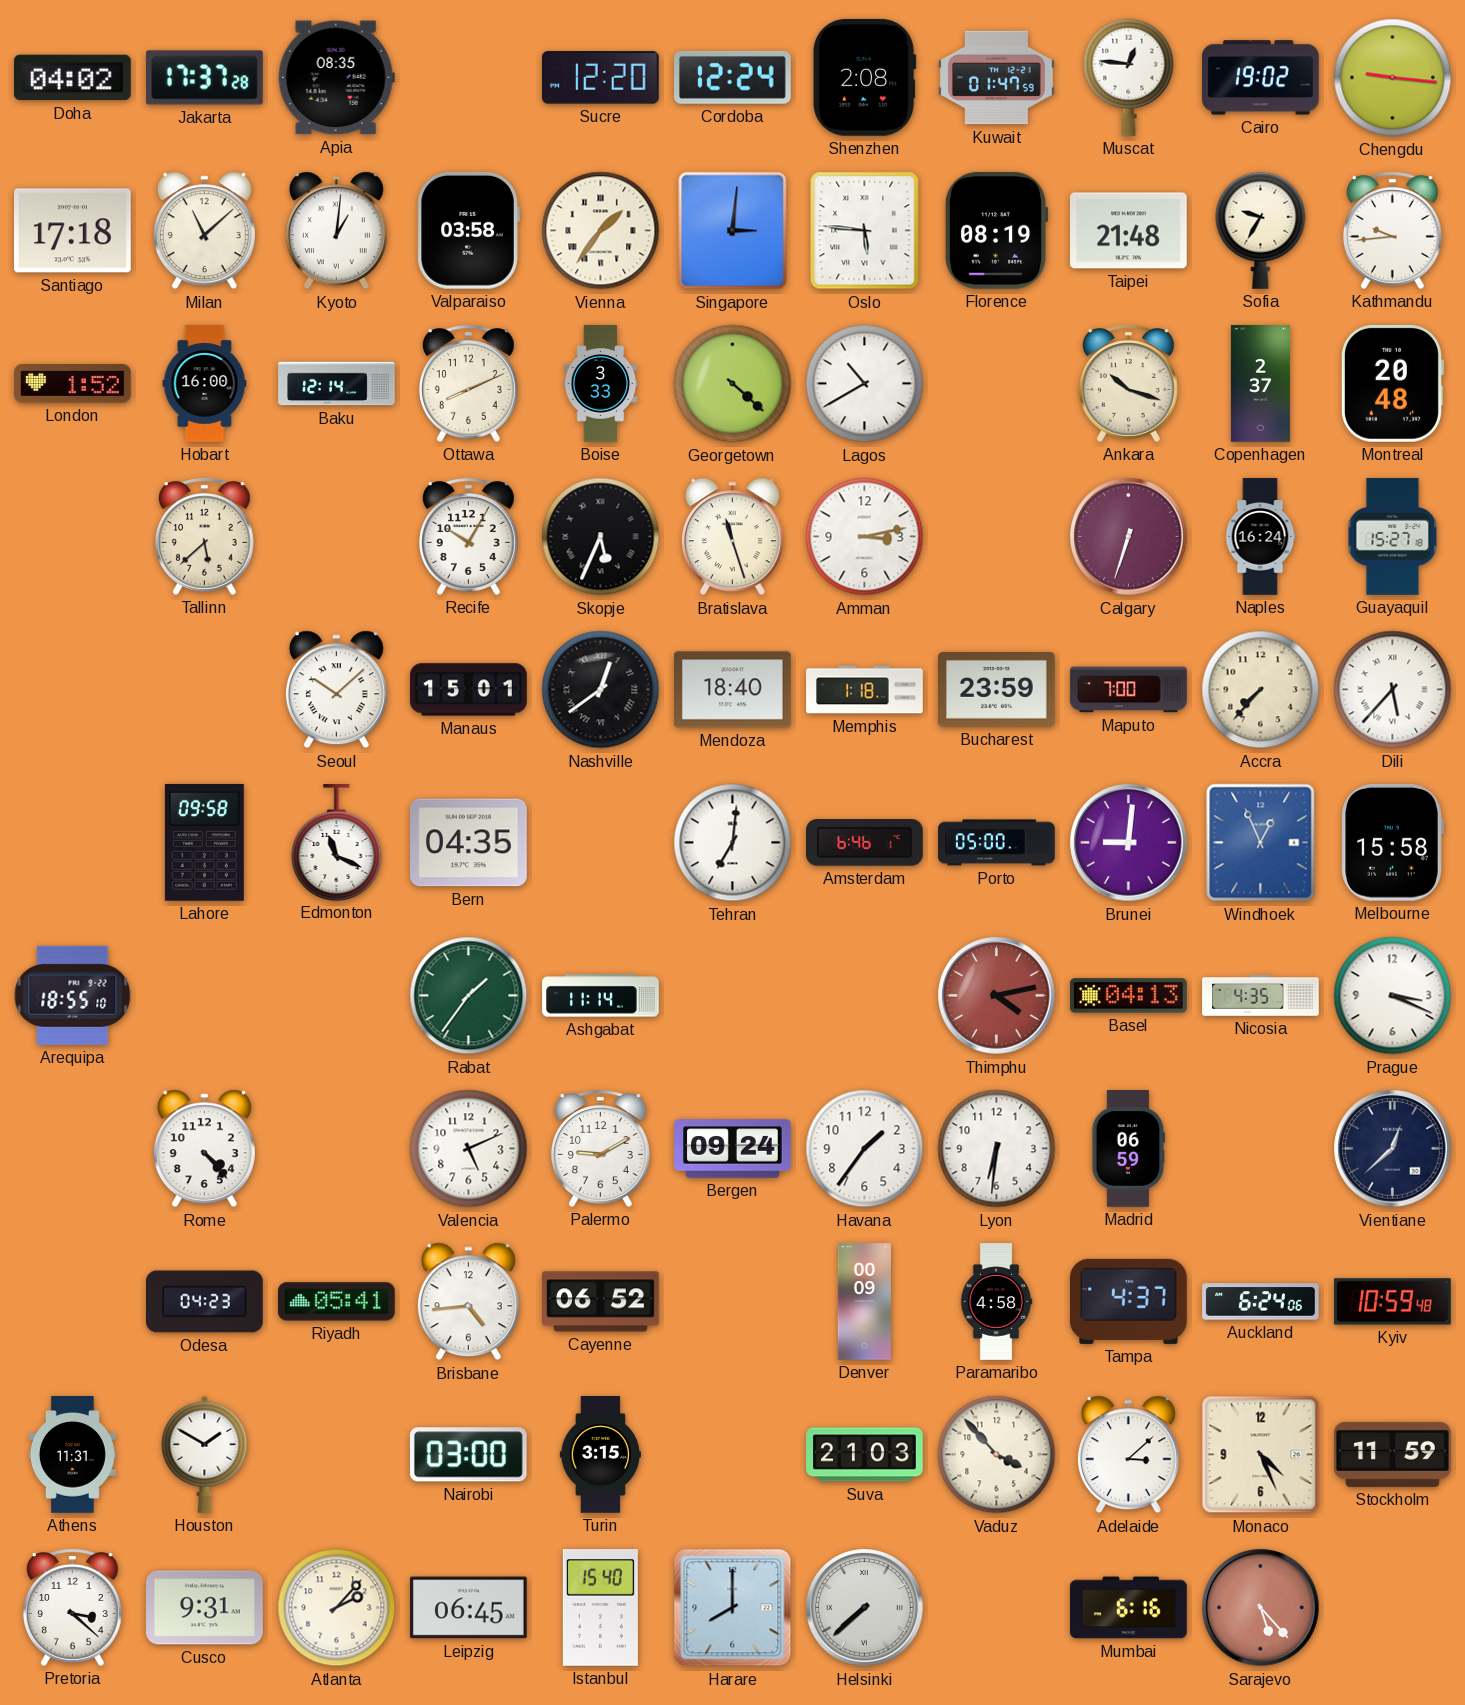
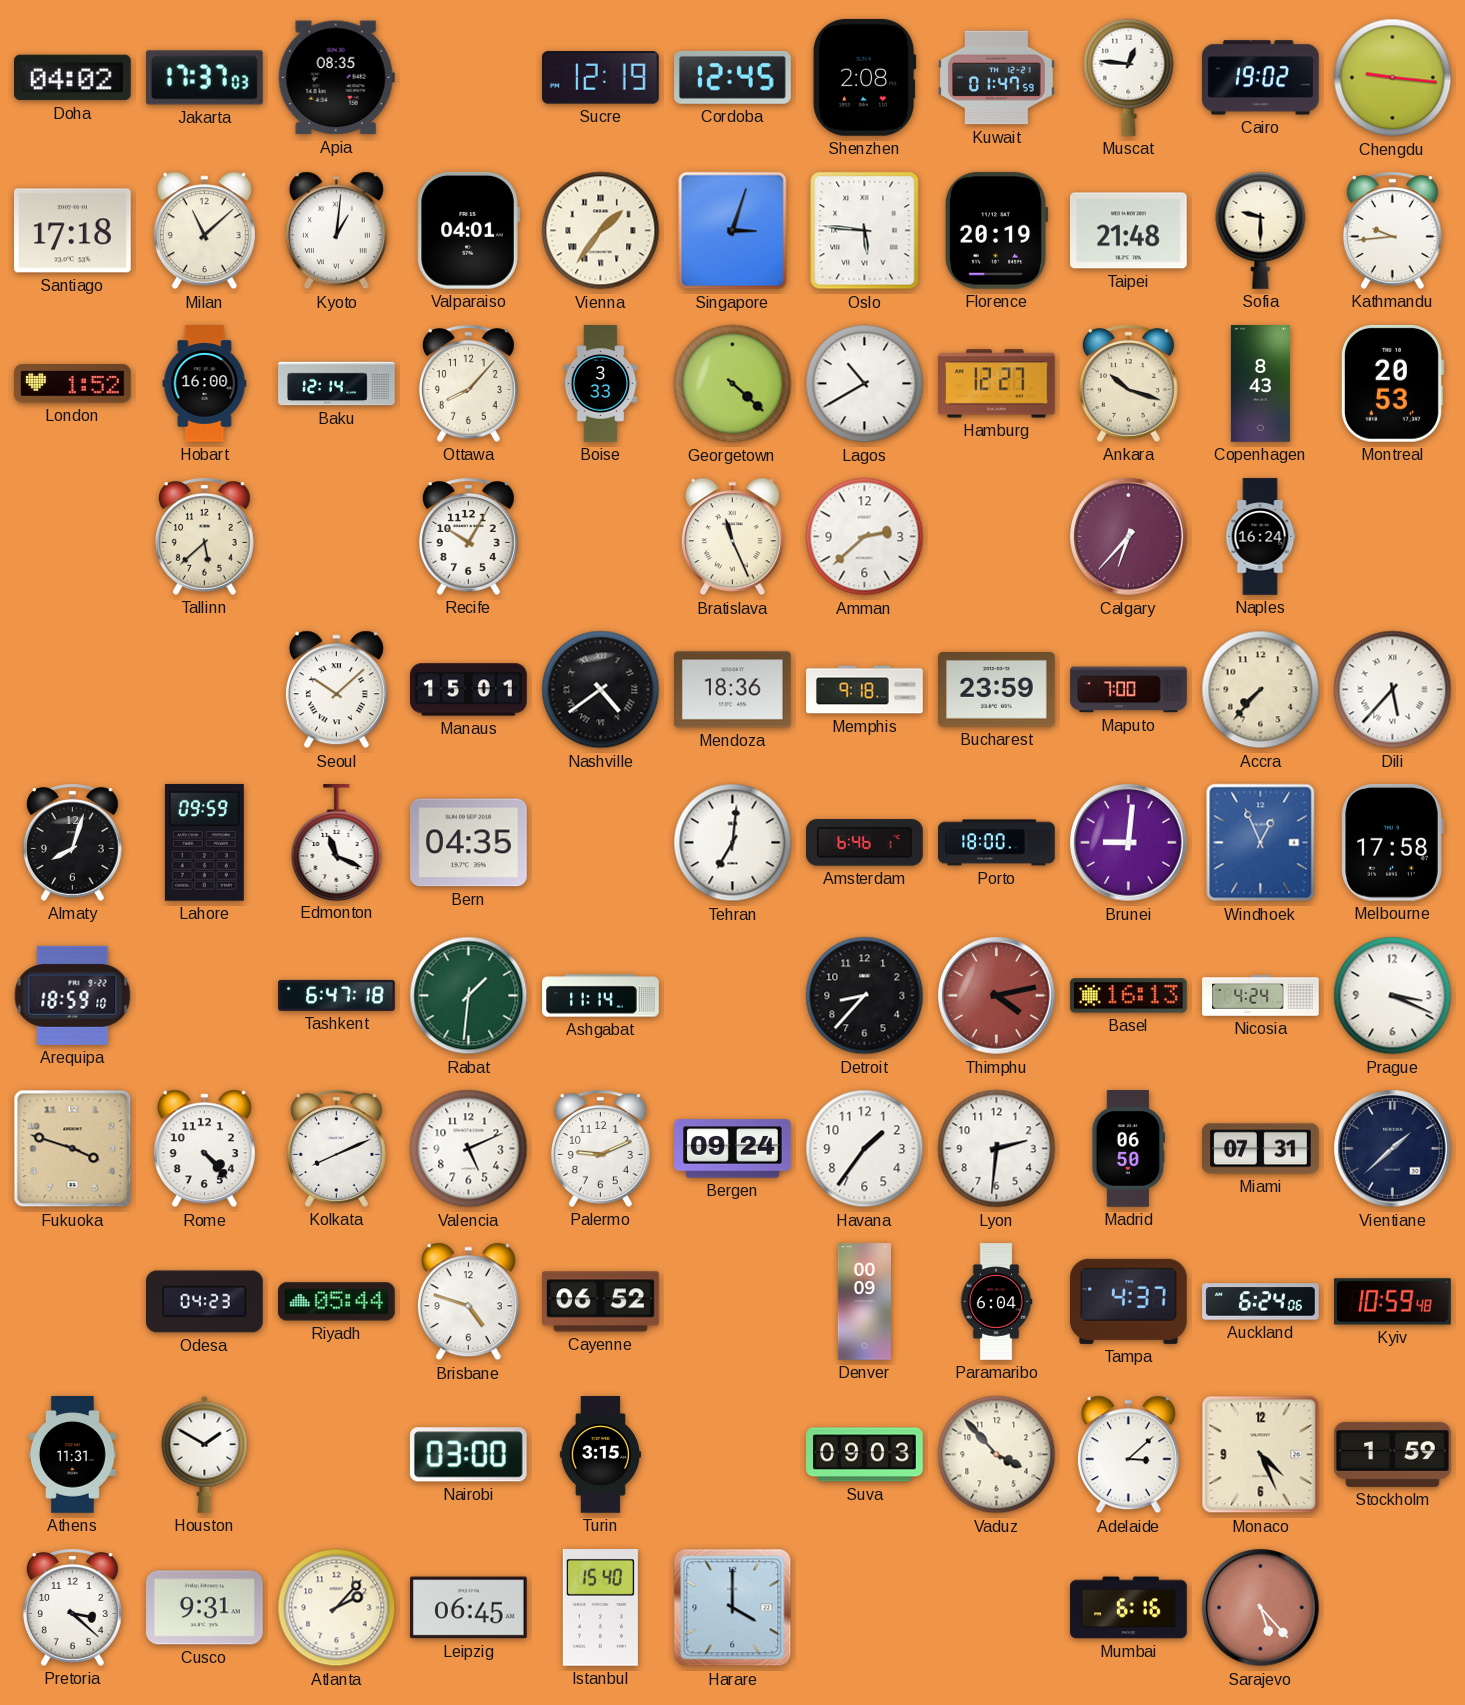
Jakarta: 17:37:28 -> 17:37:03 (205, 78)
Sucre: 12:20 -> 12:19 (601, 78)
Cordoba: 12:24 -> 12:45 (733, 77)
Valparaiso: 03:58 -> 04:01 (468, 230)
Singapore: 3:01 -> 3:03 (733, 231)
Florence: 08:19 -> 20:19 (996, 230)
Sofia: 9:35 -> 9:30 (1261, 230)
Ottawa: 8:11 -> 8:07 (468, 383)
Hamburg: none -> 12:27 (997, 384)
Copenhagen: 2:37 -> 8:43 (1260, 384)
Montreal: 20:48 -> 20:53 (1392, 383)
Skopje: 5:34 -> none (601, 537)
Bratislava: 11:27 -> 11:26 (732, 537)
Amman: 3:13 -> 2:38 (865, 537)
Calgary: 6:33 -> 6:37 (1129, 537)
Guayaquil: 15:27 -> none (1393, 537)
Nashville: 12:39 -> 4:39 (601, 690)
Mendoza: 18:40 -> 18:36 (733, 690)
Memphis: 1:18 -> 9:18 (865, 690)
Almaty: none -> 8:03 (72, 842)
Lahore: 09:58 -> 09:59 (204, 842)
Porto: 05:00 -> 18:00 (997, 843)
Melbourne: 15:58 -> 17:58 (1392, 842)
Arequipa: 18:55 -> 18:59 (73, 995)
Tashkent: none -> 6:47 (337, 995)
Rabat: 1:36 -> 1:31 (469, 996)
Detroit: none -> 8:37 (865, 996)
Basel: 04:13 -> 16:13 (1129, 996)
Nicosia: 4:35 -> 4:24 (1261, 996)
Fukuoka: none -> 3:48 (73, 1149)
Kolkata: none -> 8:11 (336, 1148)
Palermo: 9:10 -> 9:11 (600, 1148)
Lyon: 6:31 -> 2:31 (997, 1149)
Madrid: 06:59 -> 06:50 (1129, 1149)
Miami: none -> 07:31 (1261, 1149)
Vientiane: 12:38 -> 1:38 (1393, 1149)
Riyadh: 05:41 -> 05:44 (337, 1302)
Brisbane: 4:44 -> 4:48 (468, 1302)
Paramaribo: 4:58 -> 6:04 (996, 1302)
Suva: 21:03 -> 09:03 (865, 1455)
Stockholm: 11:59 -> 1:59 (1393, 1454)
Harare: 8:00 -> 4:00 (733, 1608)
Helsinki: 7:38 -> none (865, 1608)
